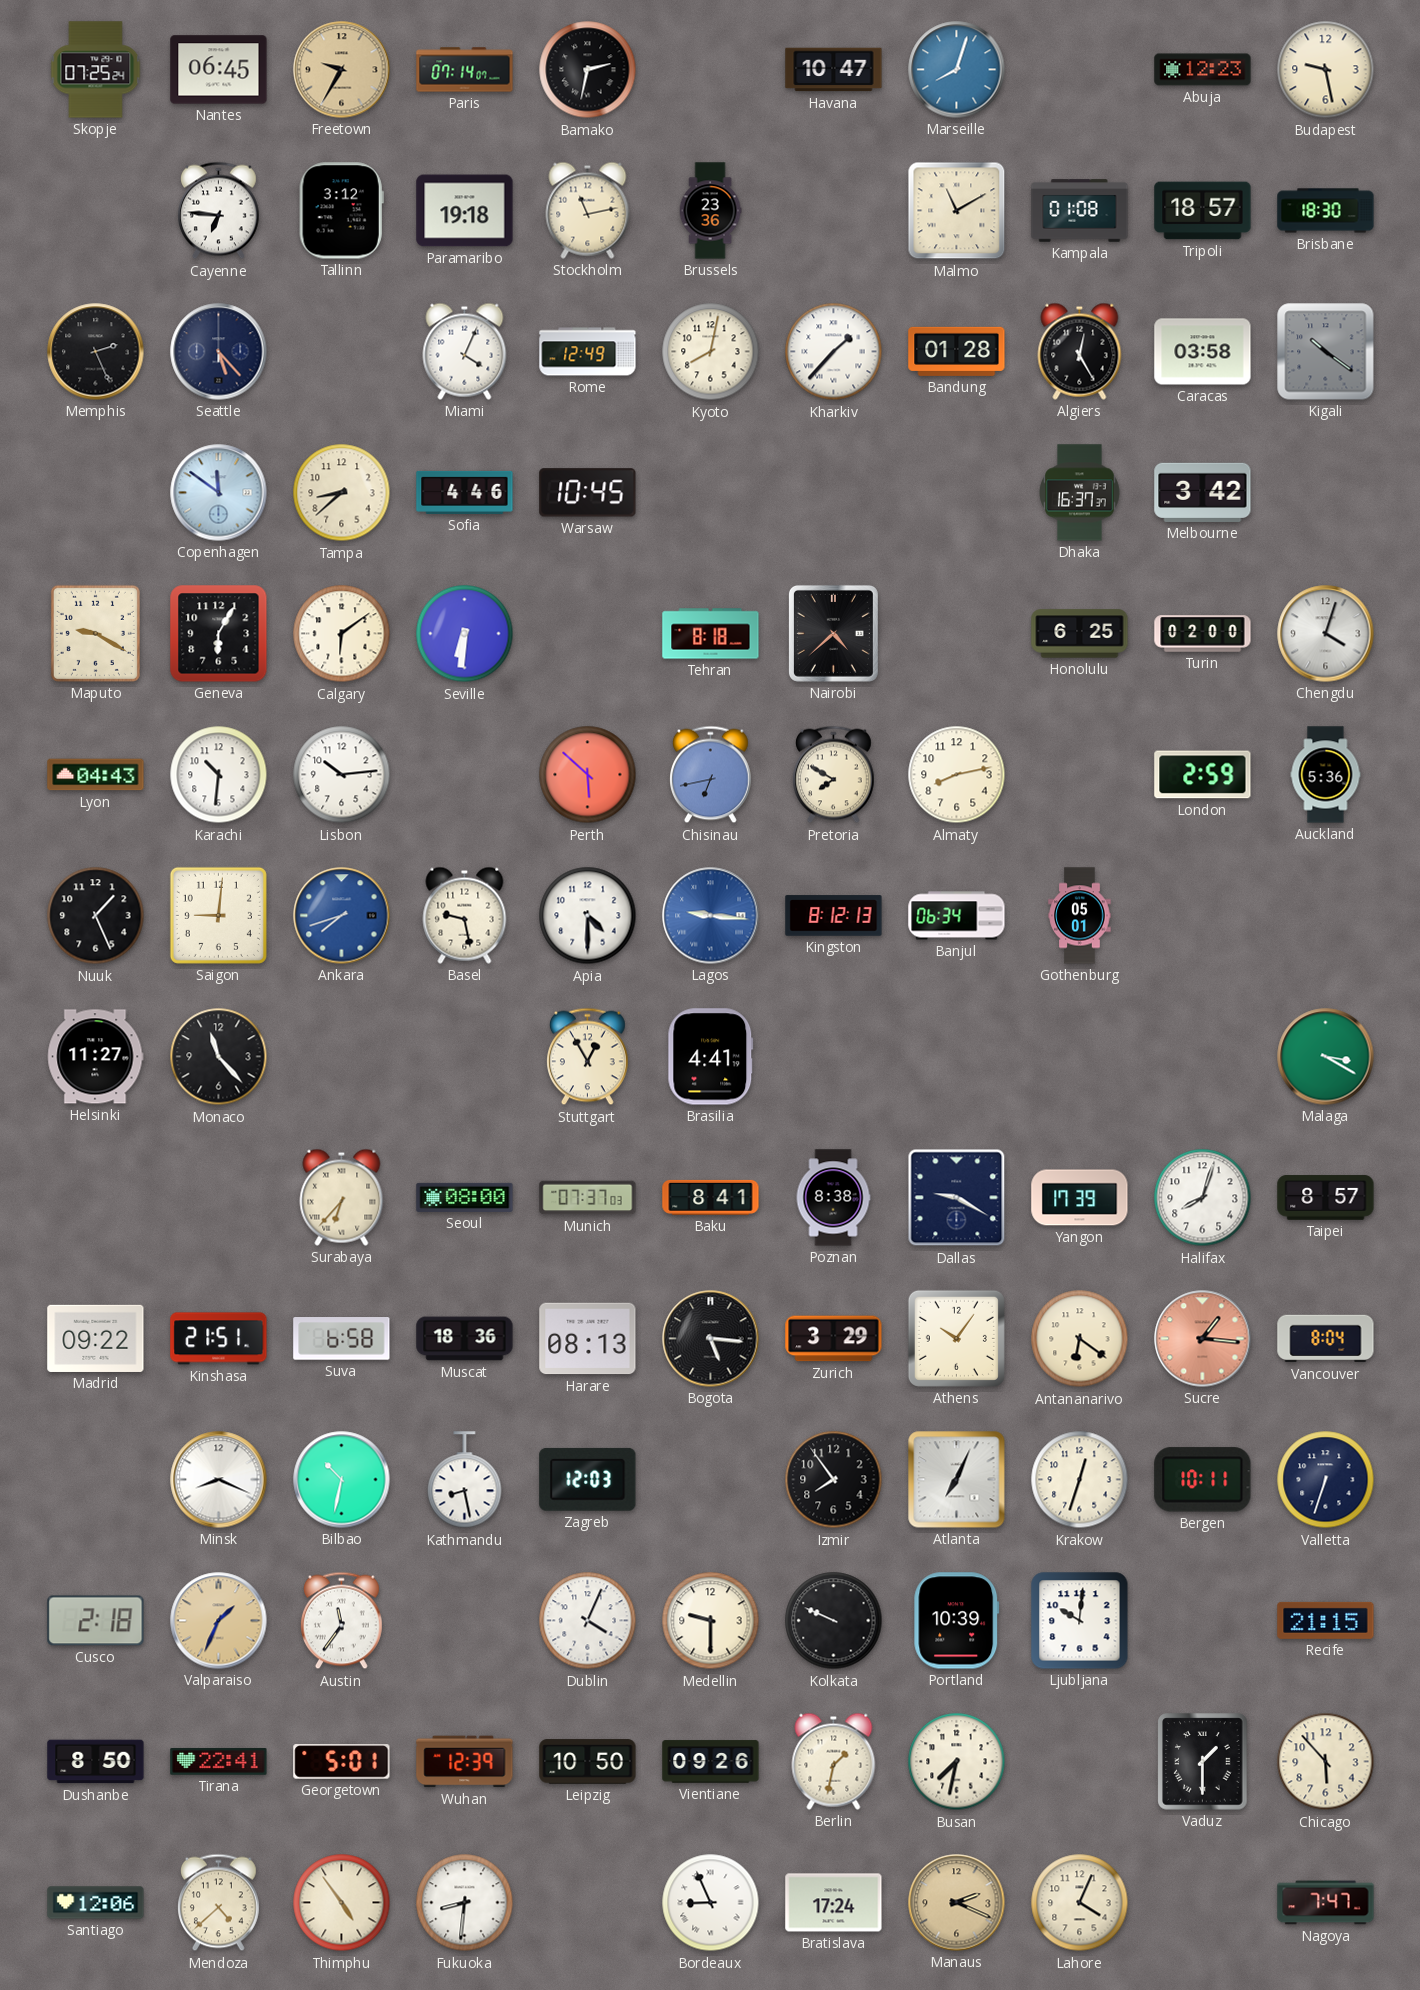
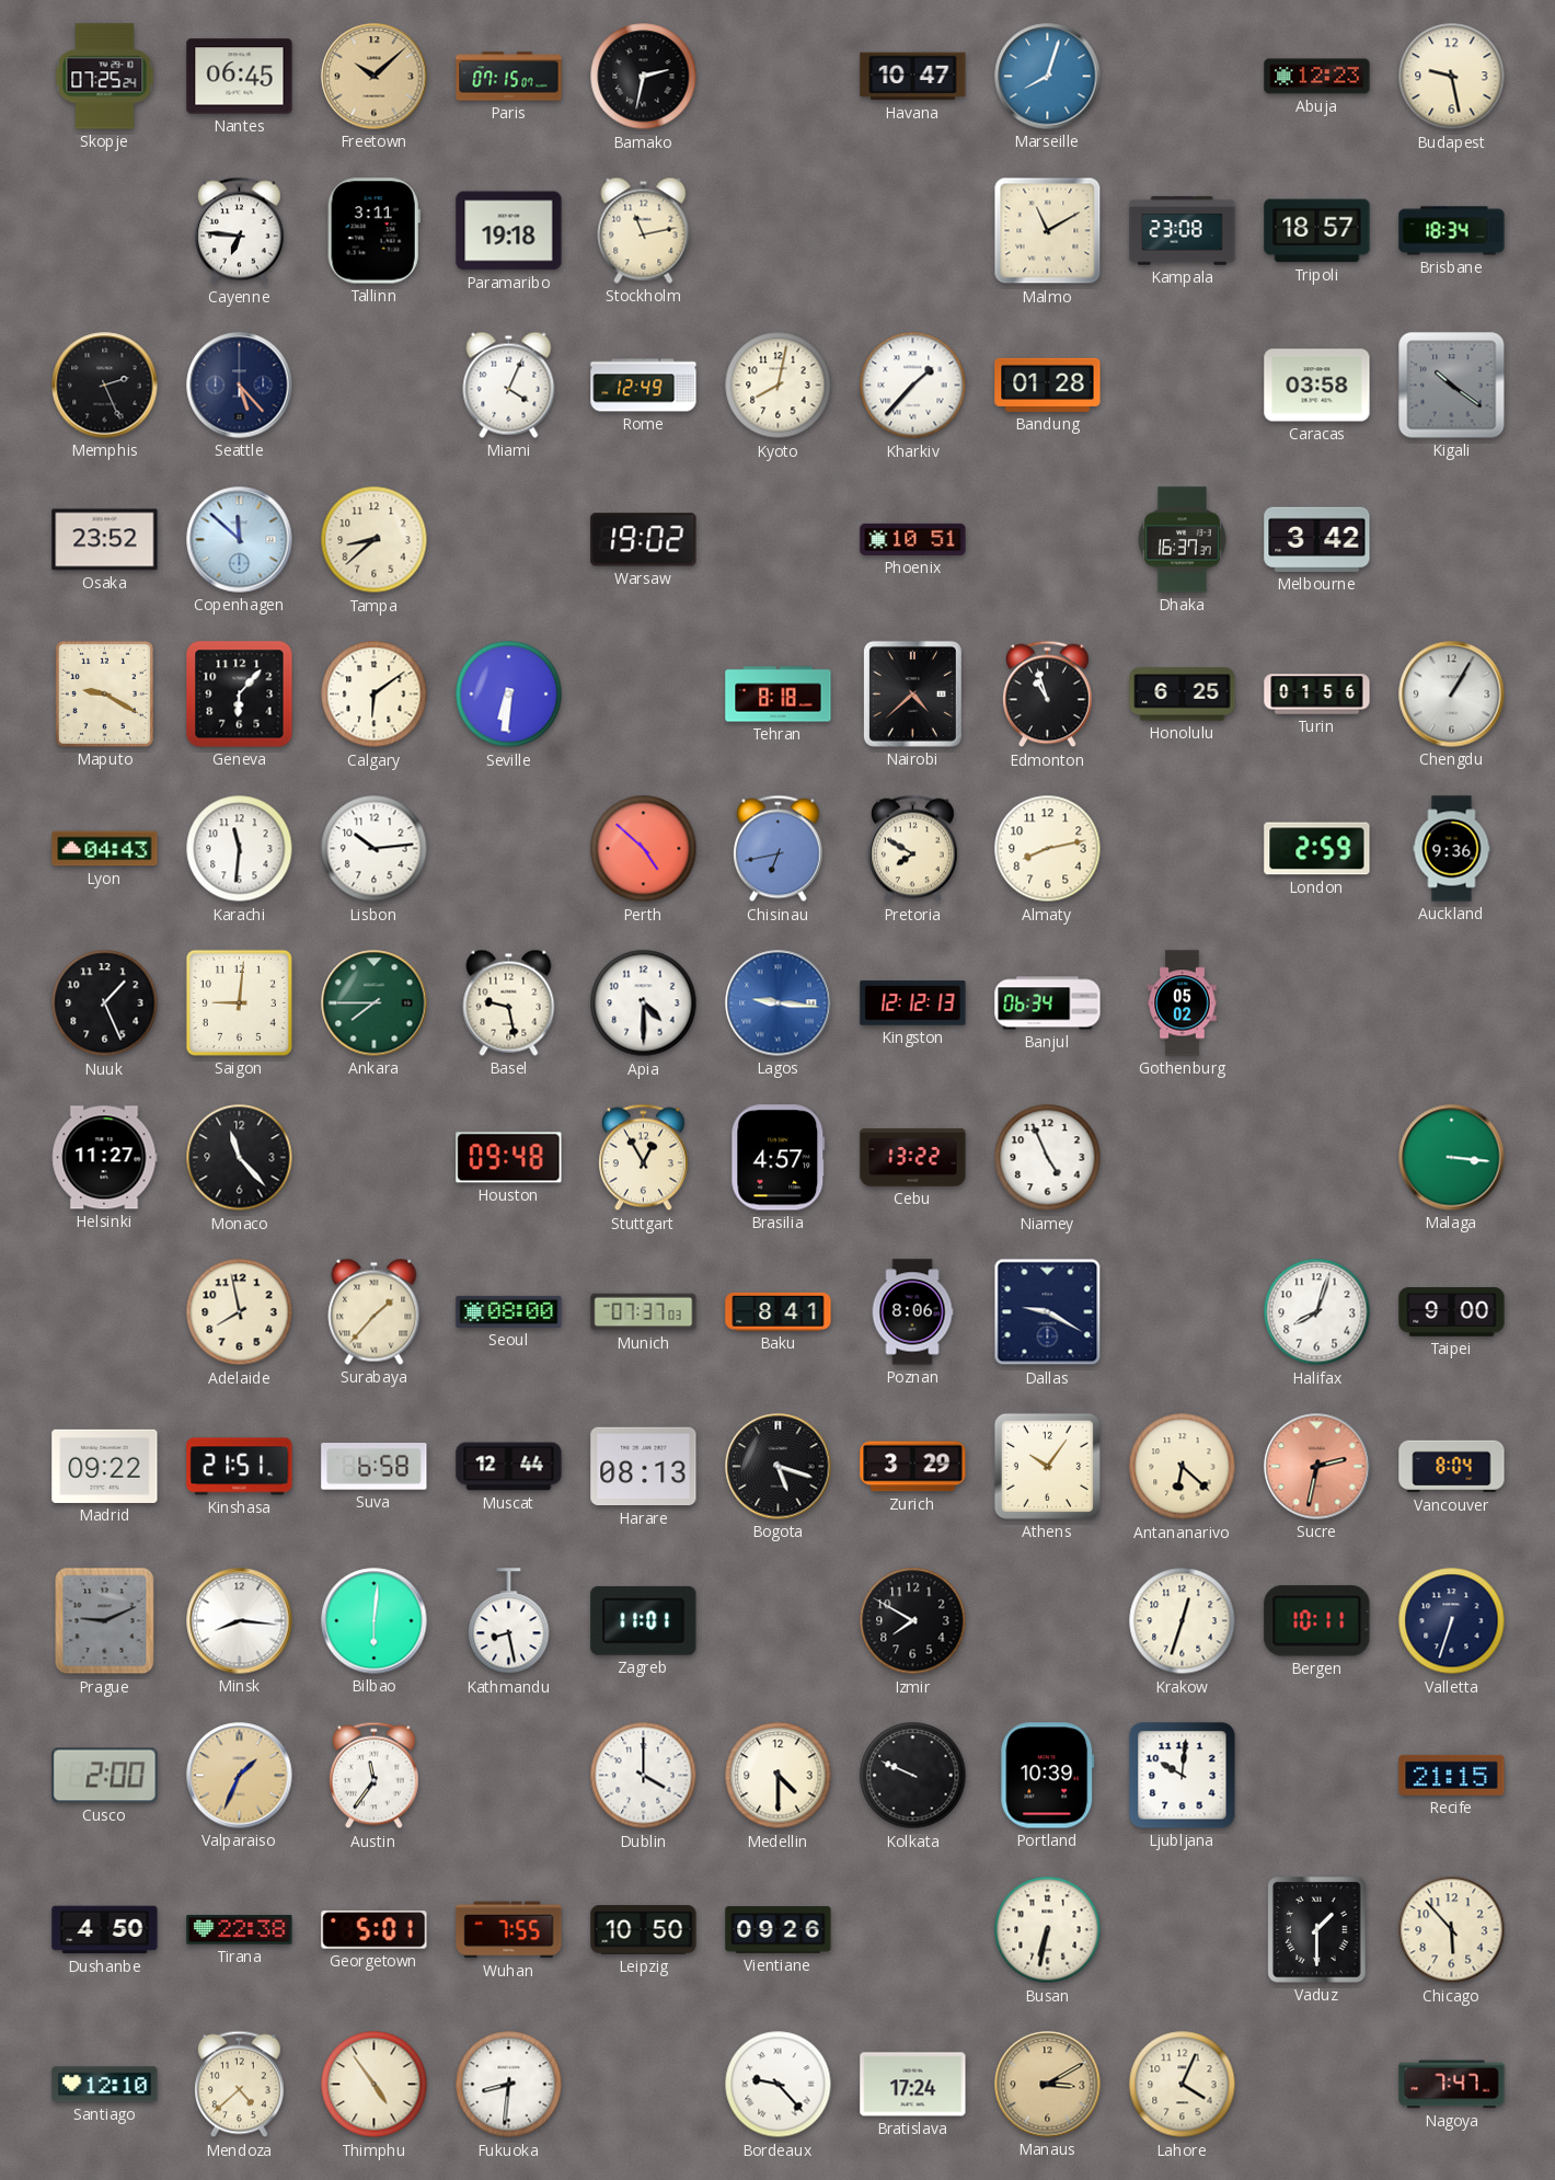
Freetown: 9:35 -> 10:08 (375, 77)
Paris: 07:14 -> 07:15 (509, 77)
Tallinn: 3:12 -> 3:11 (373, 231)
Brussels: 23:36 -> none (710, 211)
Kampala: 01:08 -> 23:08 (1183, 231)
Brisbane: 18:30 -> 18:34 (1452, 231)
Algiers: 12:25 -> none (1080, 351)
Osaka: none -> 23:52 (105, 540)
Copenhagen: 11:51 -> 11:52 (240, 540)
Sofia: 4:46 -> none (465, 492)
Warsaw: 10:45 -> 19:02 (644, 540)
Phoenix: none -> 10:51 (913, 539)
Geneva: 6:05 -> 6:07 (240, 695)
Edmonton: none -> 10:57 (1048, 695)
Turin: 02:00 -> 01:56 (1317, 695)
Chengdu: 4:03 -> 1:05 (1452, 695)
Karachi: 10:31 -> 11:31 (240, 849)
Perth: 5:52 -> 4:52 (644, 849)
Auckland: 5:36 -> 9:36 (1452, 849)
Ankara: 7:42 -> 7:45 (375, 1003)
Ankara dial: blue -> green (375, 1003)
Kingston: 8:12 -> 12:12 (913, 1003)
Gothenburg: 05:01 -> 05:02 (1183, 1003)
Houston: none -> 09:48 (509, 1158)
Brasilia: 4:41 -> 4:57 (779, 1158)
Cebu: none -> 13:22 (913, 1158)
Niamey: none -> 4:56 (1048, 1158)
Malaga: 3:20 -> 3:16 (1452, 1158)
Adelaide: none -> 7:58 (240, 1312)
Surabaya: 6:37 -> 1:37 (375, 1311)
Poznan: 8:38 -> 8:06 (912, 1312)
Yangon: 17:39 -> none (1080, 1198)
Taipei: 8:57 -> 9:00 (1452, 1312)
Muscat: 18:36 -> 12:44 (509, 1467)
Bogota: 5:16 -> 5:18 (779, 1467)
Antananarivo: 6:21 -> 6:22 (1183, 1467)
Sucre: 1:16 -> 2:32 (1317, 1467)
Prague: none -> 9:11 (105, 1621)
Minsk: 8:19 -> 8:16 (240, 1621)
Bilbao: 10:32 -> 6:01 (375, 1621)
Zagreb: 12:03 -> 11:01 (644, 1620)
Izmir: 7:54 -> 7:50 (913, 1621)
Atlanta: 7:04 -> none (957, 1480)
Cusco: 2:18 -> 2:00 (105, 1776)
Dublin: 4:04 -> 4:00 (644, 1776)
Medellin: 9:30 -> 4:30 (779, 1776)
Dushanbe: 8:50 -> 4:50 (105, 1930)
Tirana: 22:41 -> 22:38 (240, 1930)
Wuhan: 12:39 -> 7:55 (509, 1930)
Berlin: 1:32 -> none (834, 1761)
Busan: 7:32 -> 6:32 (1048, 1930)
Santiago: 12:06 -> 12:10 (105, 2085)
Bordeaux: 8:56 -> 9:23 (779, 2085)
Manaus: 2:19 -> 3:10 (1048, 2085)
